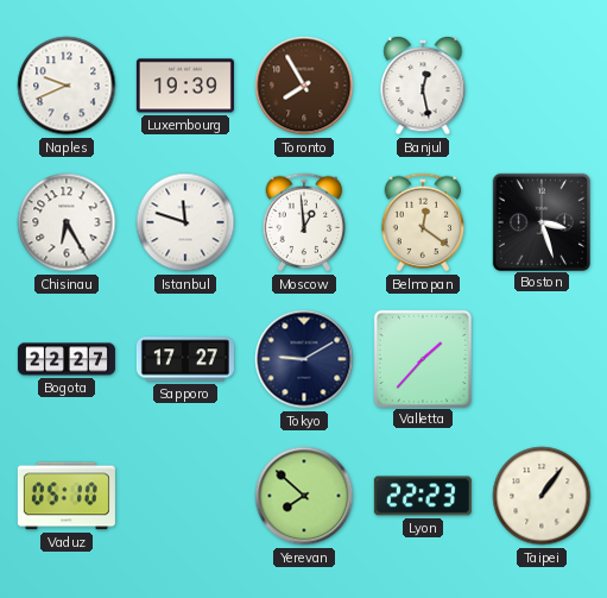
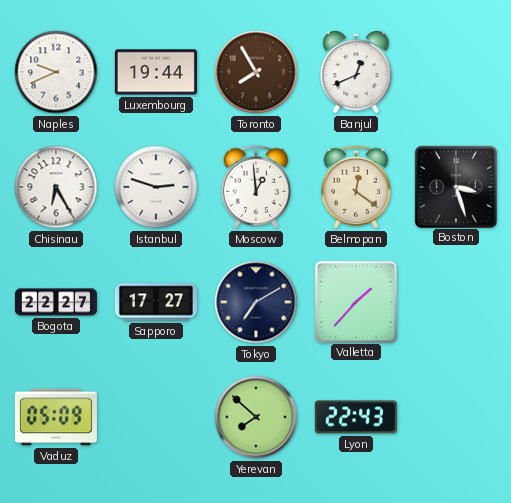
Luxembourg: 19:39 -> 19:44 (156, 72)
Banjul: 12:28 -> 12:41 (356, 73)
Istanbul: 11:48 -> 2:48 (156, 187)
Tokyo: 9:10 -> 7:10 (256, 302)
Vaduz: 05:10 -> 05:09 (56, 417)
Lyon: 22:23 -> 22:43 (356, 417)
Taipei: 1:06 -> none (542, 496)
